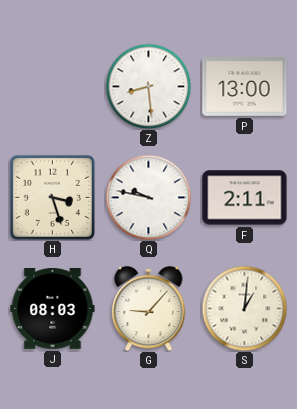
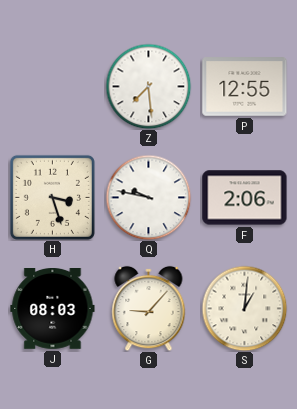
Z: 8:29 -> 7:29 (148, 86)
P: 13:00 -> 12:55 (245, 87)
F: 2:11 -> 2:06 (245, 198)
